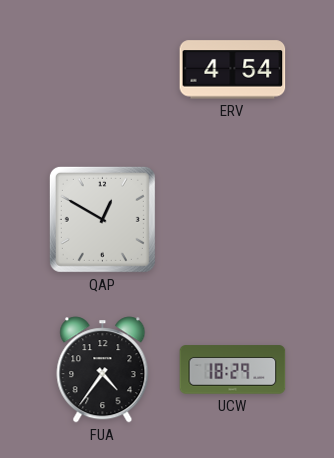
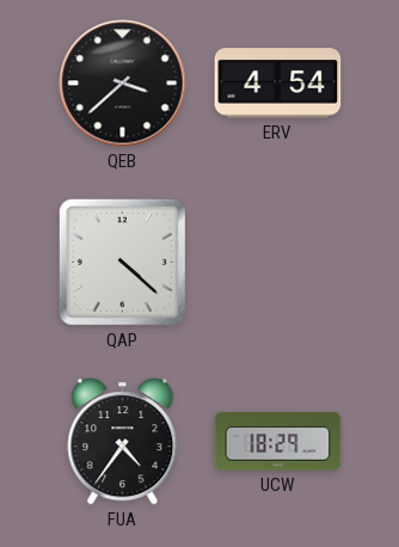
QEB: none -> 3:38 (123, 84)
QAP: 12:50 -> 4:22 (122, 262)
